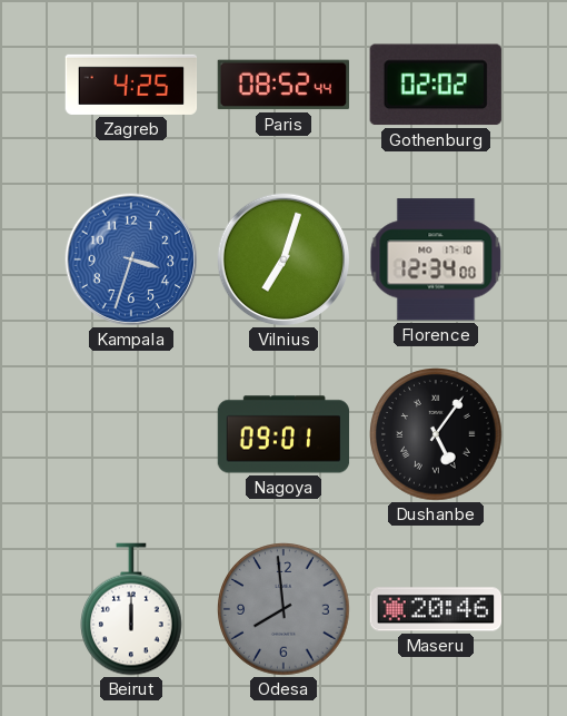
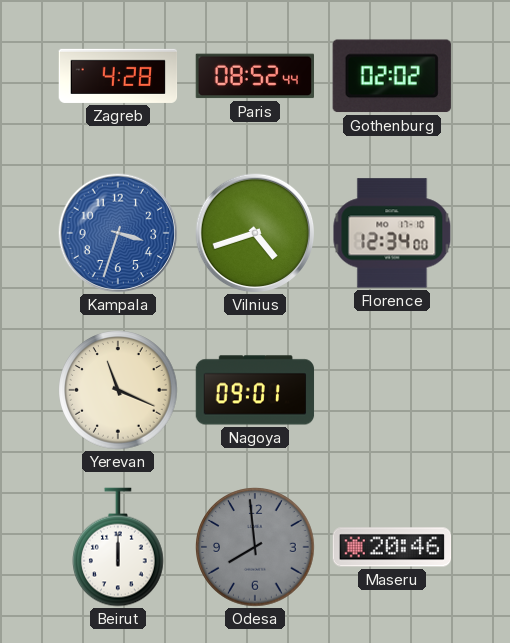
Zagreb: 4:25 -> 4:28 (118, 76)
Vilnius: 7:03 -> 4:42 (255, 233)
Yerevan: none -> 11:19 (118, 390)
Dushanbe: 5:06 -> none (436, 434)
